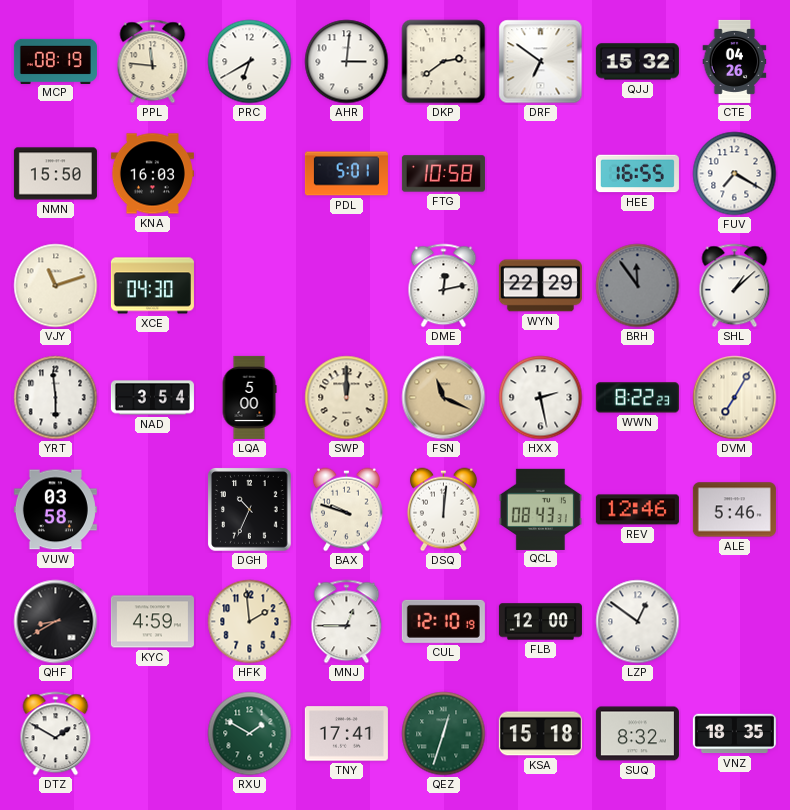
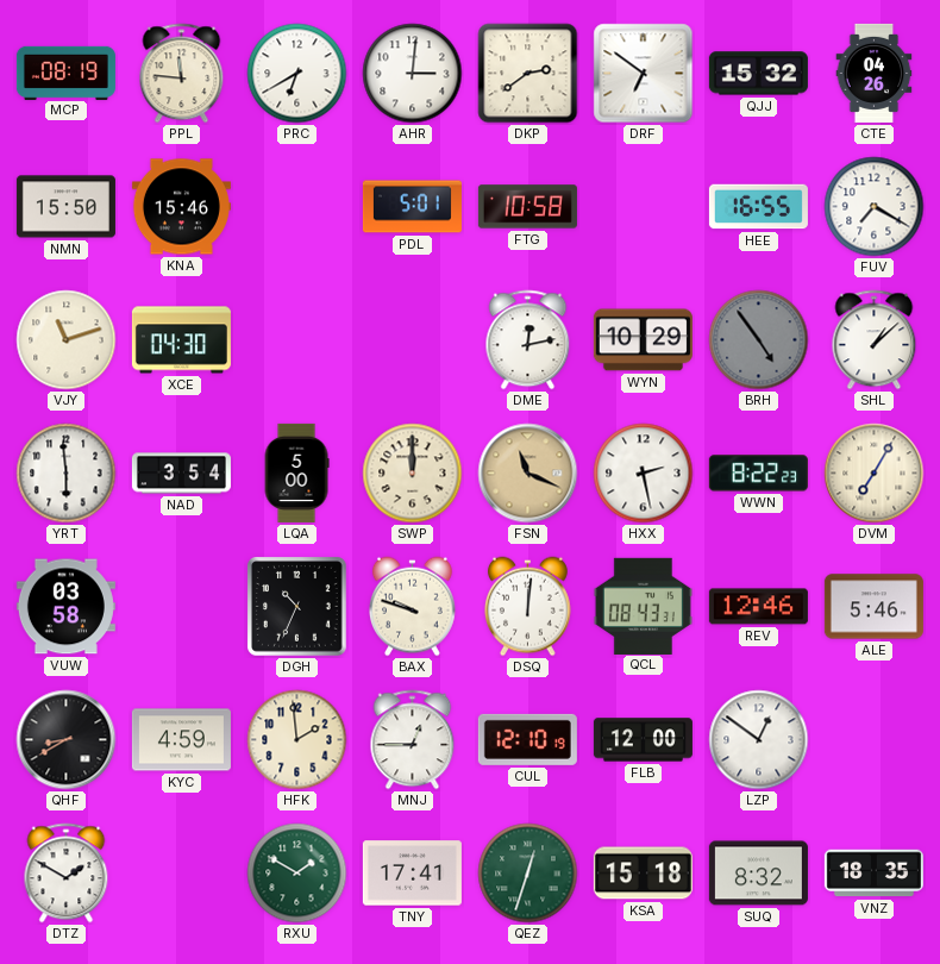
KNA: 16:03 -> 15:46 (181, 207)
WYN: 22:29 -> 10:29 (643, 340)
BRH: 11:54 -> 4:54 (759, 340)
